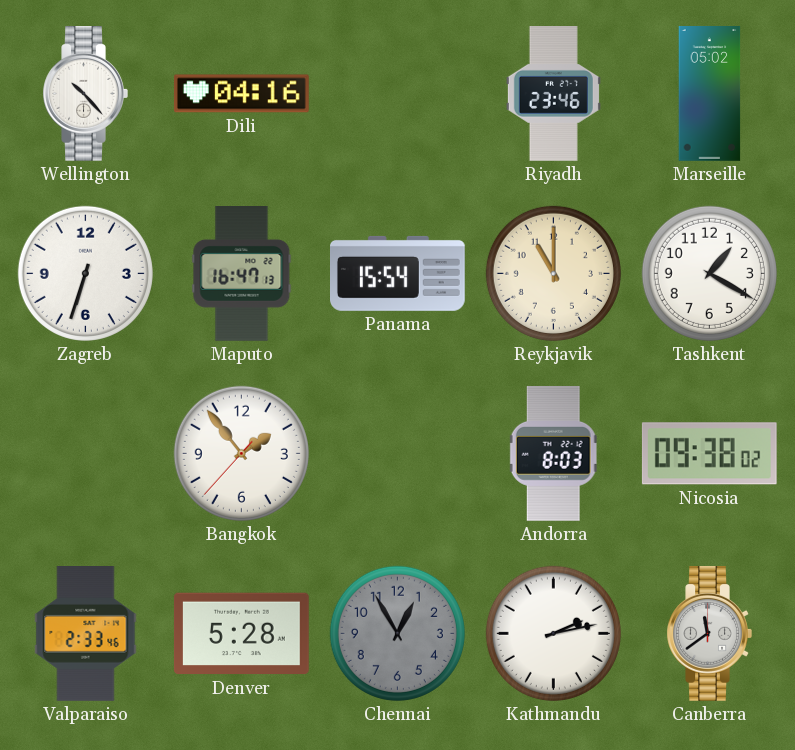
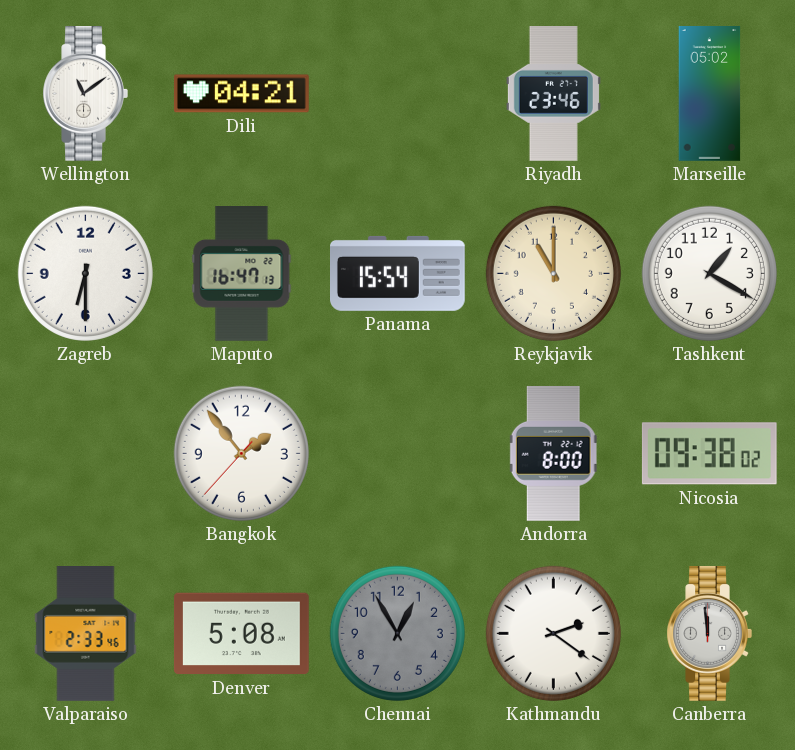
Wellington: 10:23 -> 11:09 (85, 94)
Dili: 04:16 -> 04:21 (241, 94)
Zagreb: 6:33 -> 6:30 (85, 273)
Andorra: 8:03 -> 8:00 (553, 453)
Denver: 5:28 -> 5:08 (241, 634)
Kathmandu: 2:13 -> 2:21 (553, 633)
Canberra: 11:39 -> 11:59 (709, 634)
